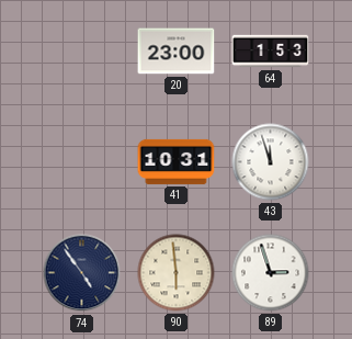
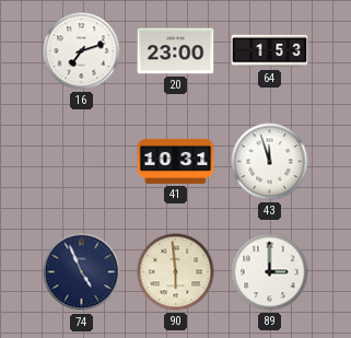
16: none -> 7:12 (82, 51)
74: 4:54 -> 4:56 (82, 272)
89: 2:57 -> 3:00 (270, 272)
